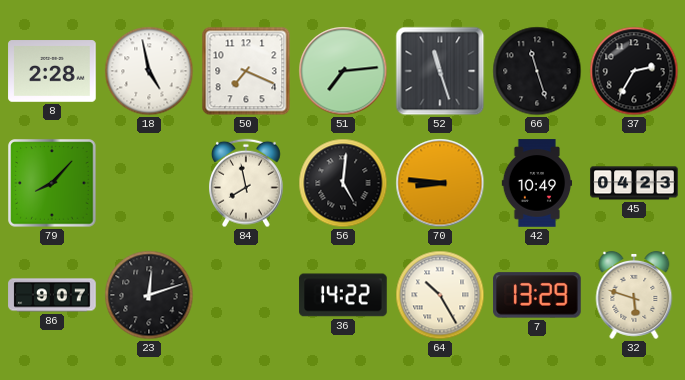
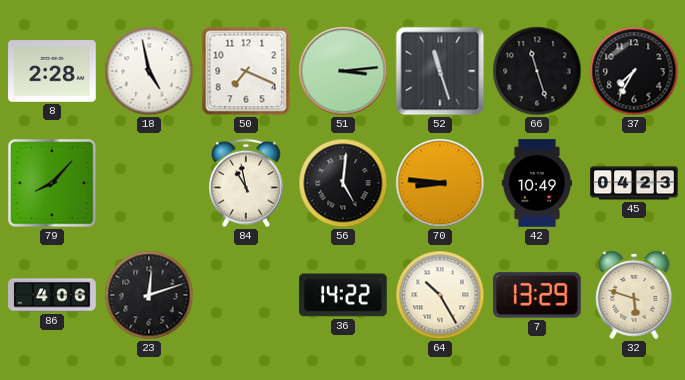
51: 7:14 -> 3:14 (343, 71)
37: 2:35 -> 7:35 (634, 71)
84: 7:58 -> 10:58 (247, 183)
86: 9:07 -> 4:06 (52, 295)
